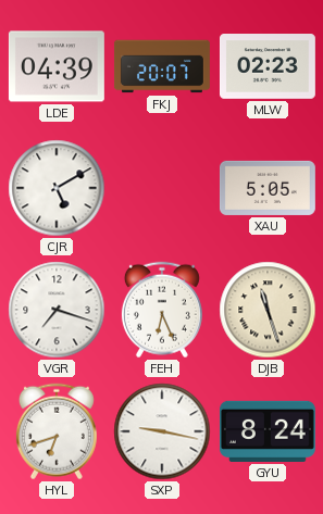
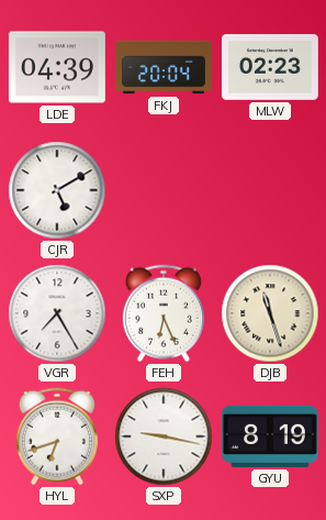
FKJ: 20:07 -> 20:04 (164, 67)
XAU: 5:05 -> none (268, 188)
VGR: 7:18 -> 7:25 (57, 313)
GYU: 8:24 -> 8:19 (270, 436)
